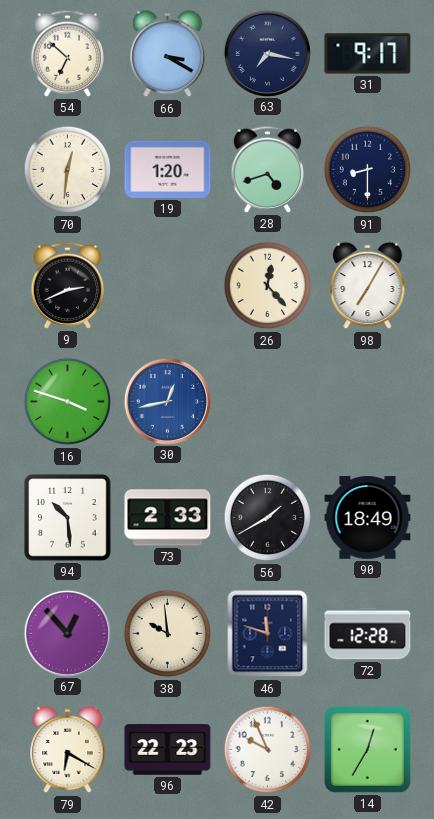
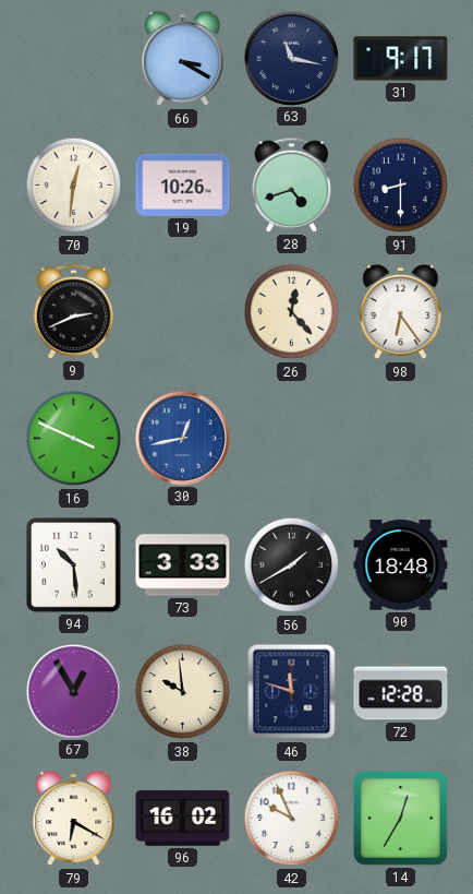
54: 6:52 -> none (68, 53)
63: 7:17 -> 11:17 (291, 58)
19: 1:20 -> 10:26 (183, 184)
98: 7:05 -> 6:24 (401, 312)
16: 3:48 -> 3:49 (74, 439)
73: 2:33 -> 3:33 (183, 565)
90: 18:49 -> 18:48 (401, 565)
67: 12:53 -> 12:55 (73, 691)
96: 22:23 -> 16:02 (183, 819)
